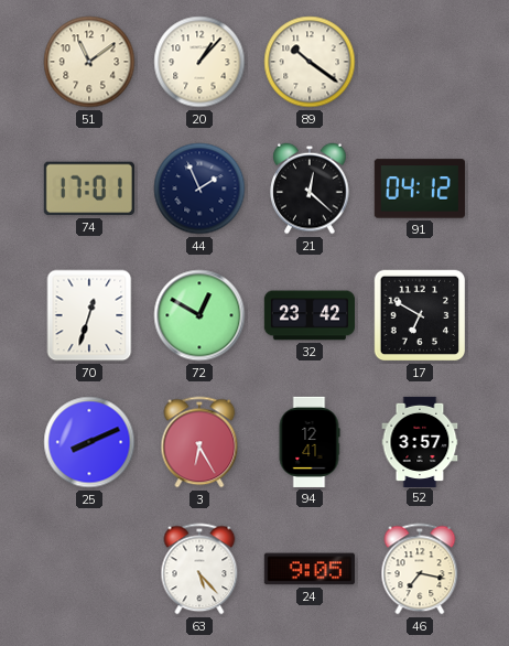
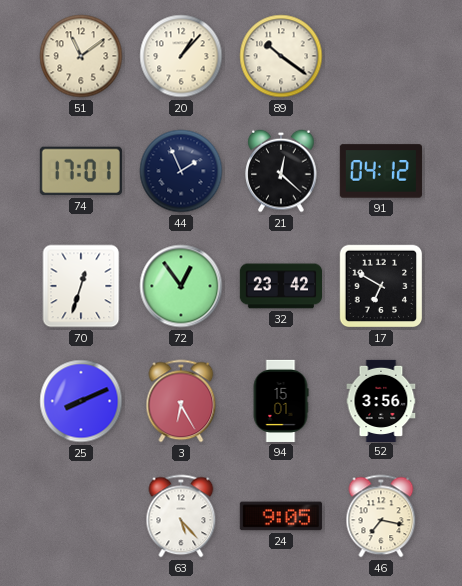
72: 12:50 -> 12:54 (181, 286)
94: 12:41 -> 15:01 (281, 401)
52: 3:57 -> 3:56 (381, 400)
